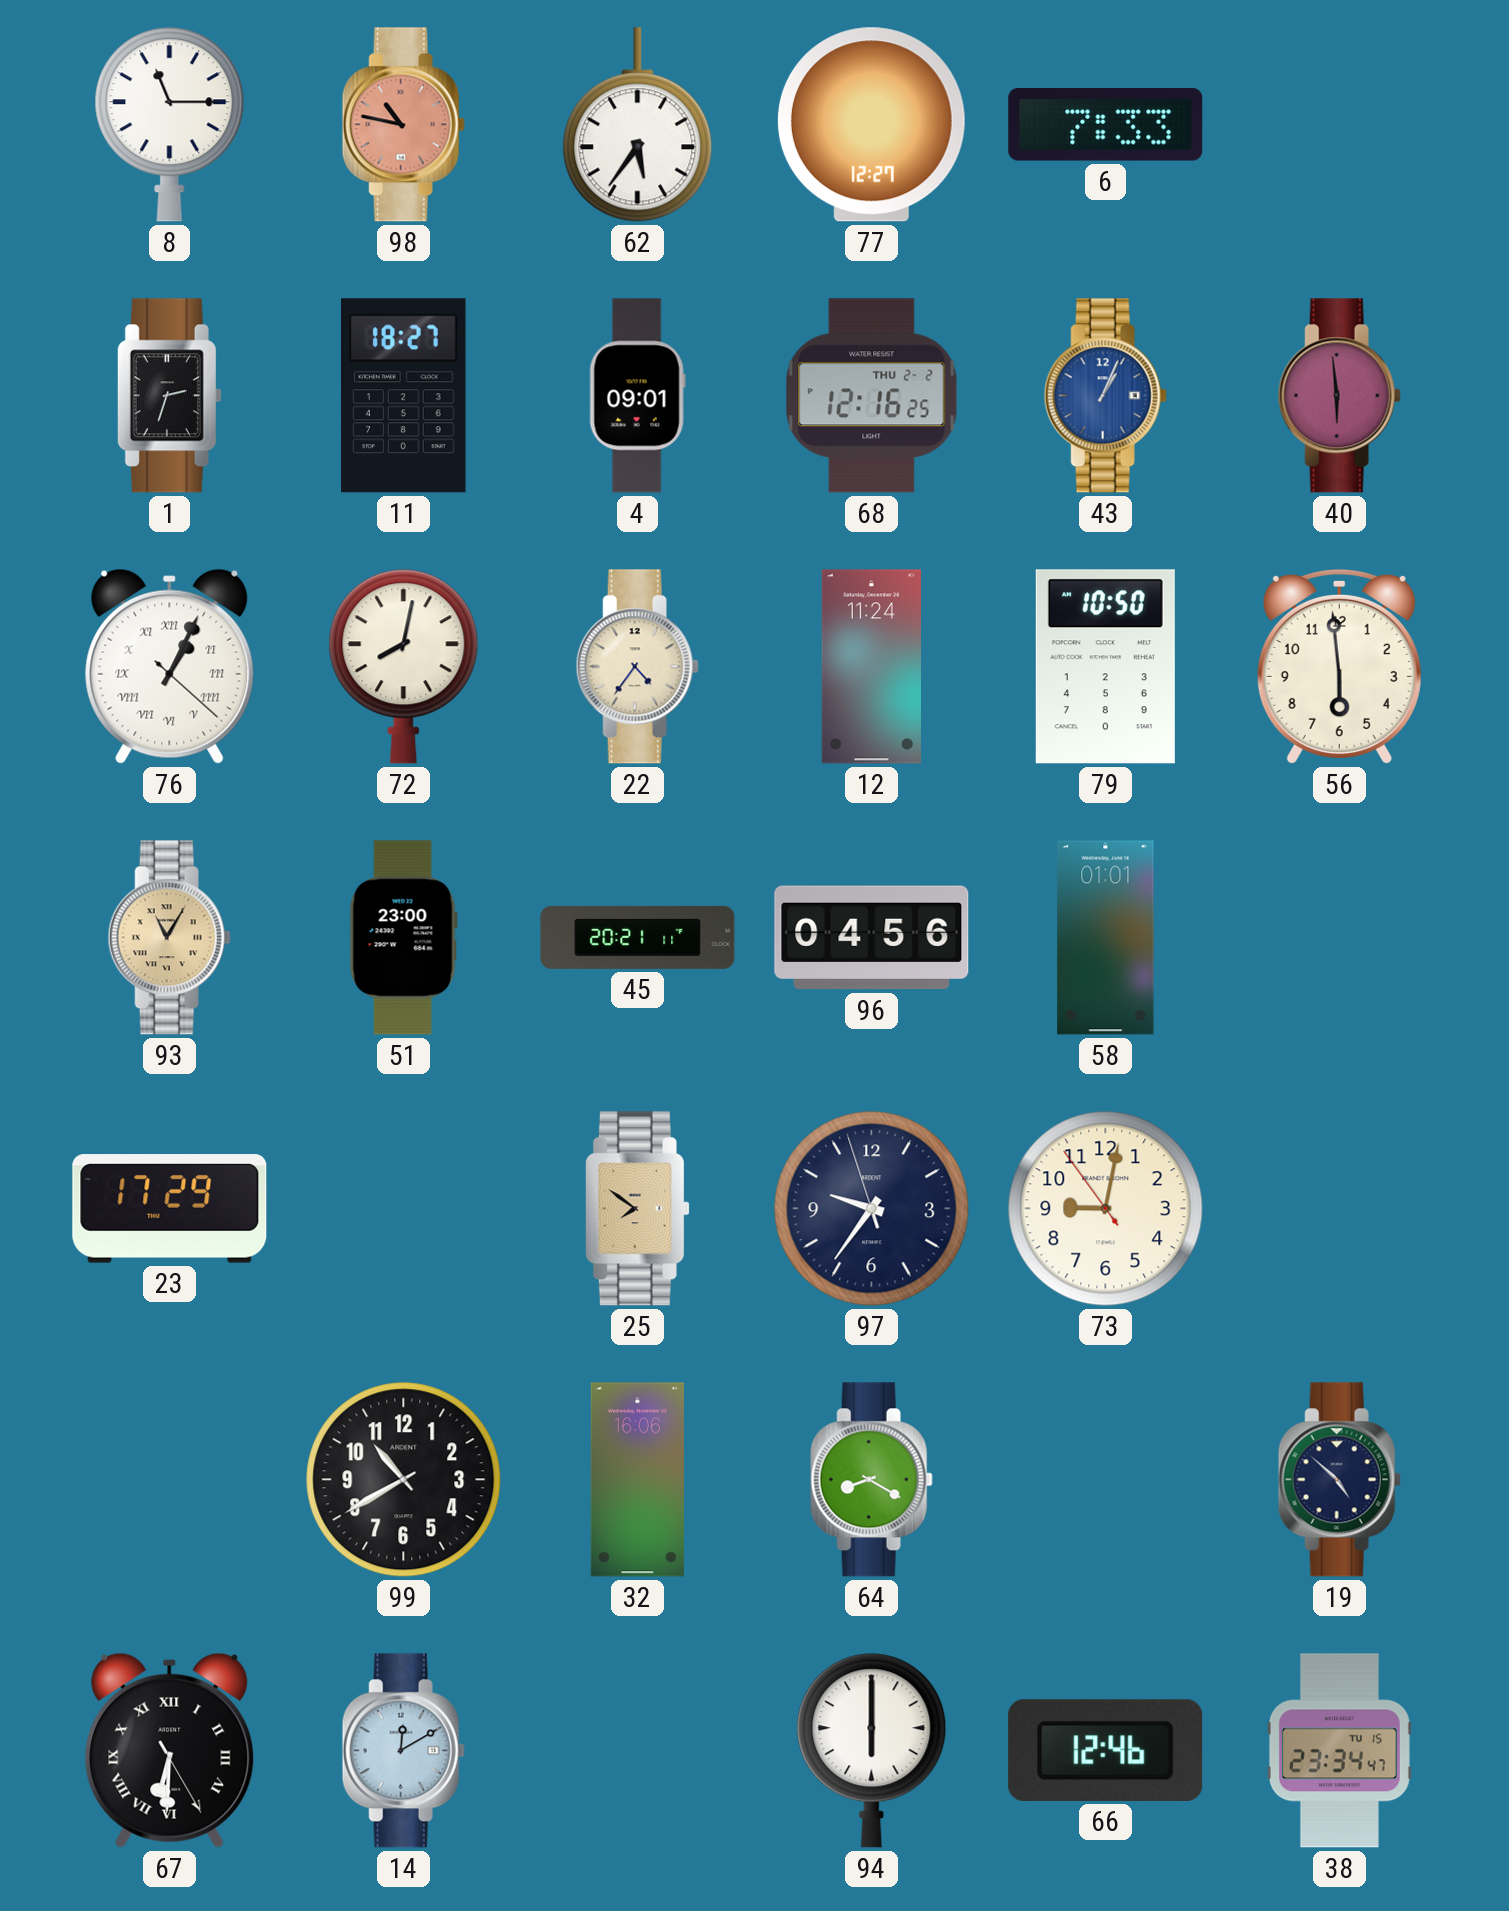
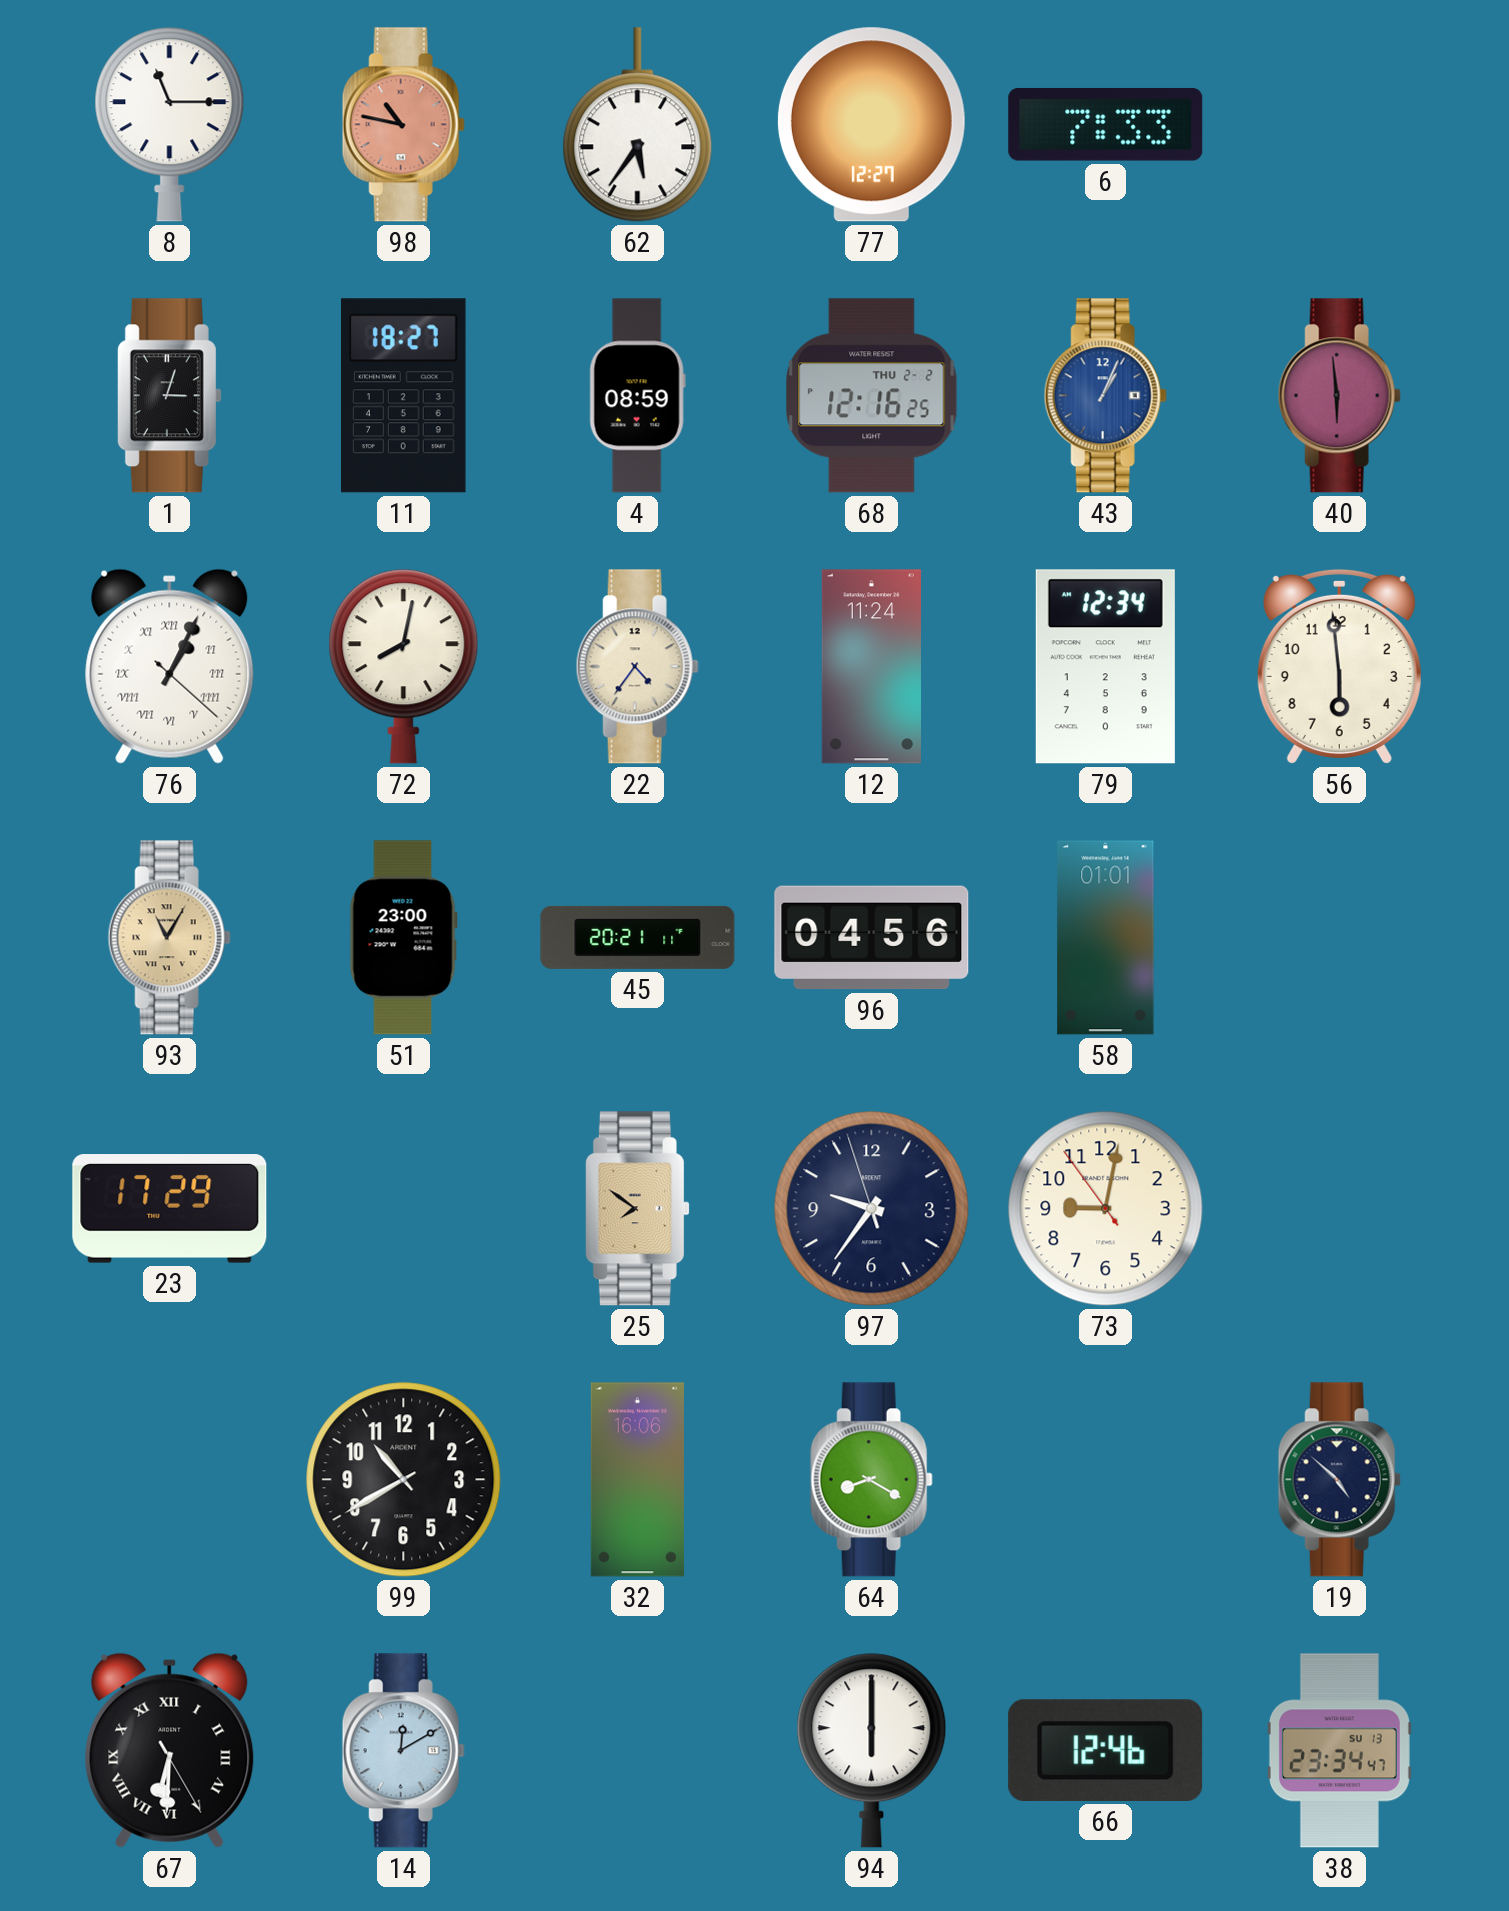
1: 2:33 -> 3:03 (169, 396)
4: 09:01 -> 08:59 (637, 396)
79: 10:50 -> 12:34 (1105, 667)
38 date: TU 15 -> SU 13 (1339, 1751)
